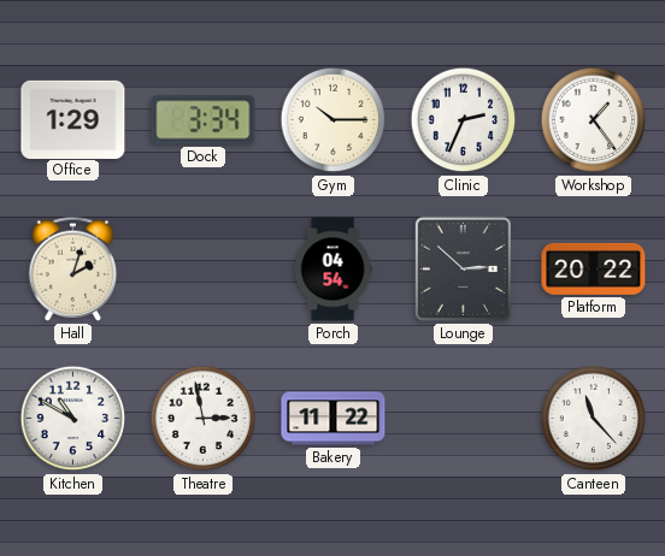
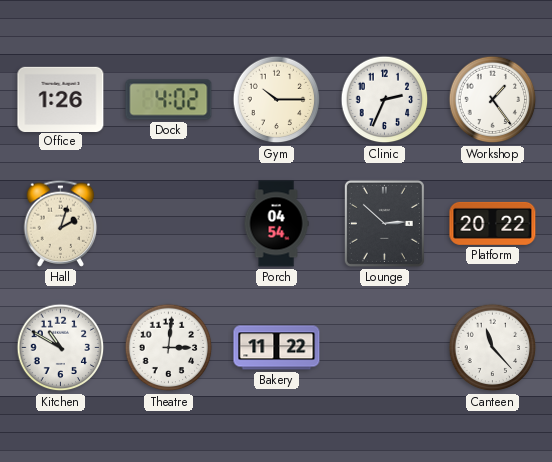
Office: 1:29 -> 1:26 (61, 99)
Dock: 3:34 -> 4:02 (169, 100)
Theatre: 2:58 -> 3:01 (169, 348)
